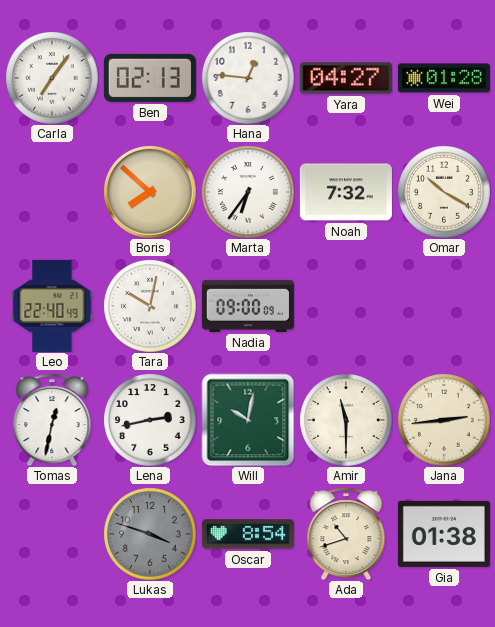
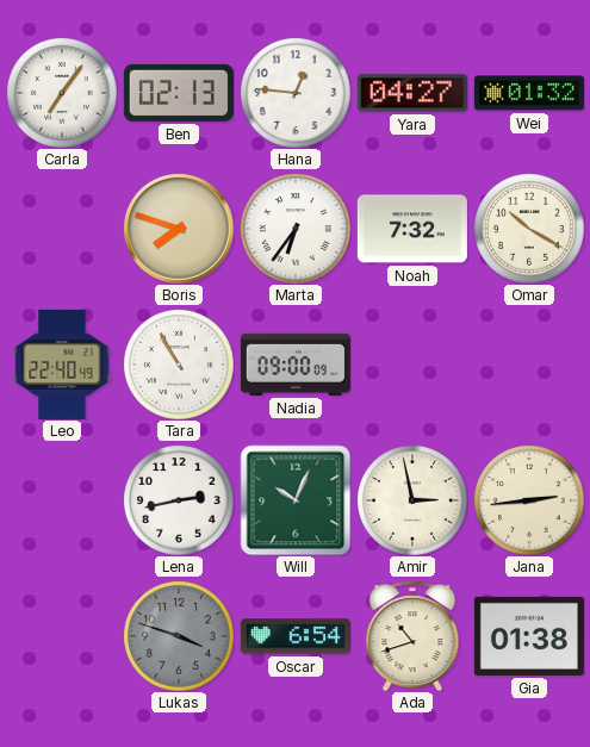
Wei: 01:28 -> 01:32 (529, 93)
Boris: 7:52 -> 7:48 (179, 229)
Tara: 10:02 -> 10:55 (179, 365)
Tomas: 12:32 -> none (52, 420)
Will: 10:02 -> 10:04 (296, 500)
Amir: 11:30 -> 2:58 (412, 500)
Oscar: 8:54 -> 6:54 (296, 636)
